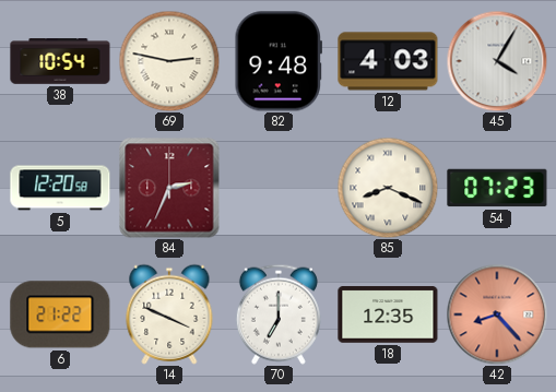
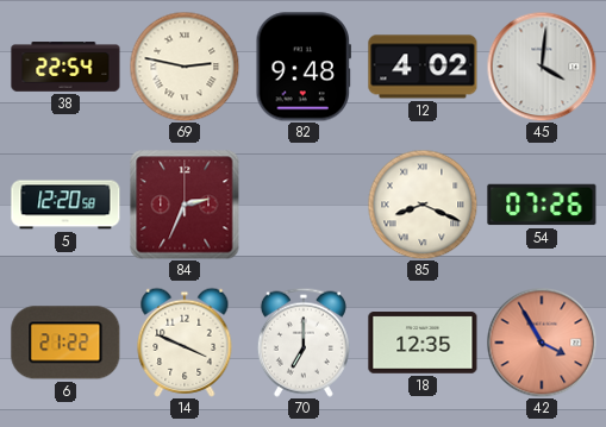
38: 10:54 -> 22:54 (65, 67)
12: 4:03 -> 4:02 (423, 67)
45: 4:05 -> 4:01 (542, 67)
54: 07:23 -> 07:26 (542, 205)
42: 8:23 -> 3:55 (542, 343)
